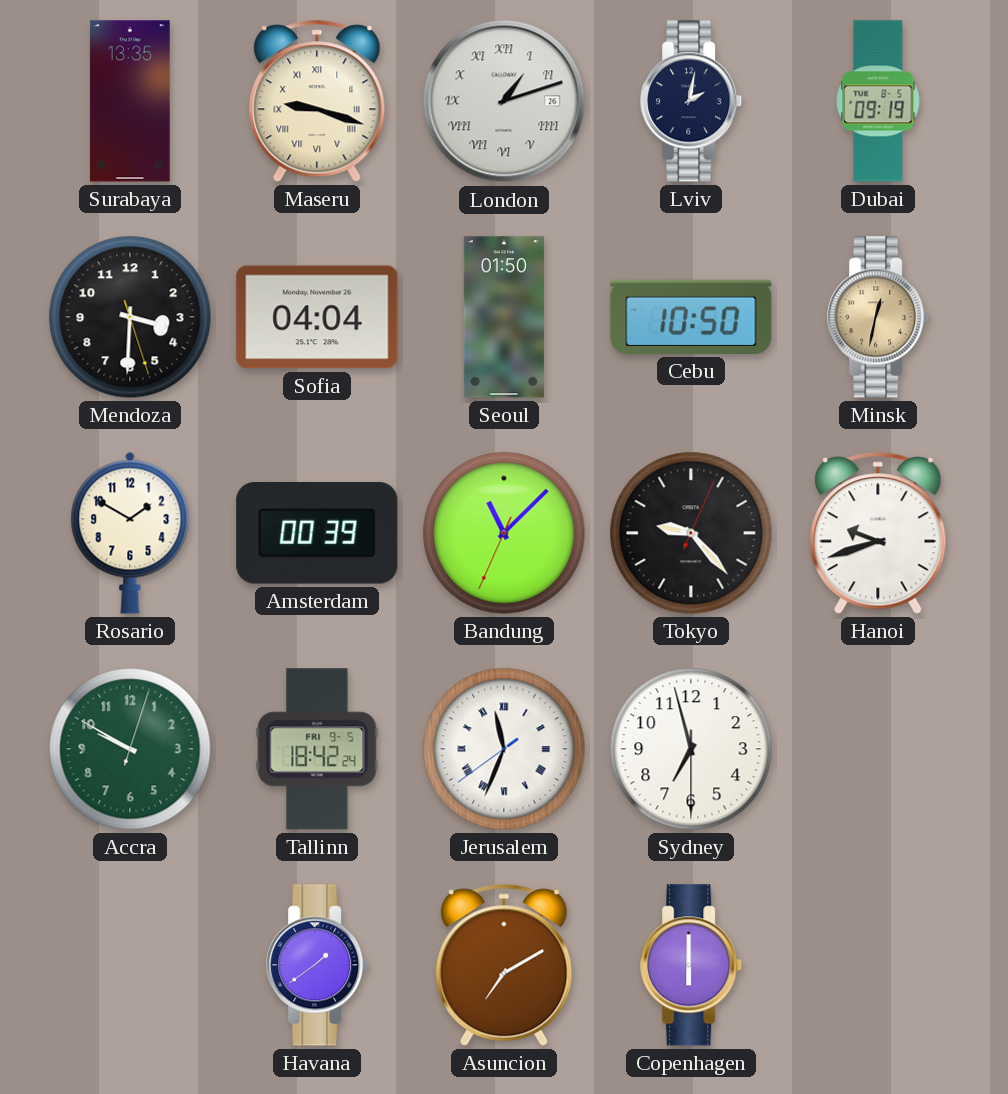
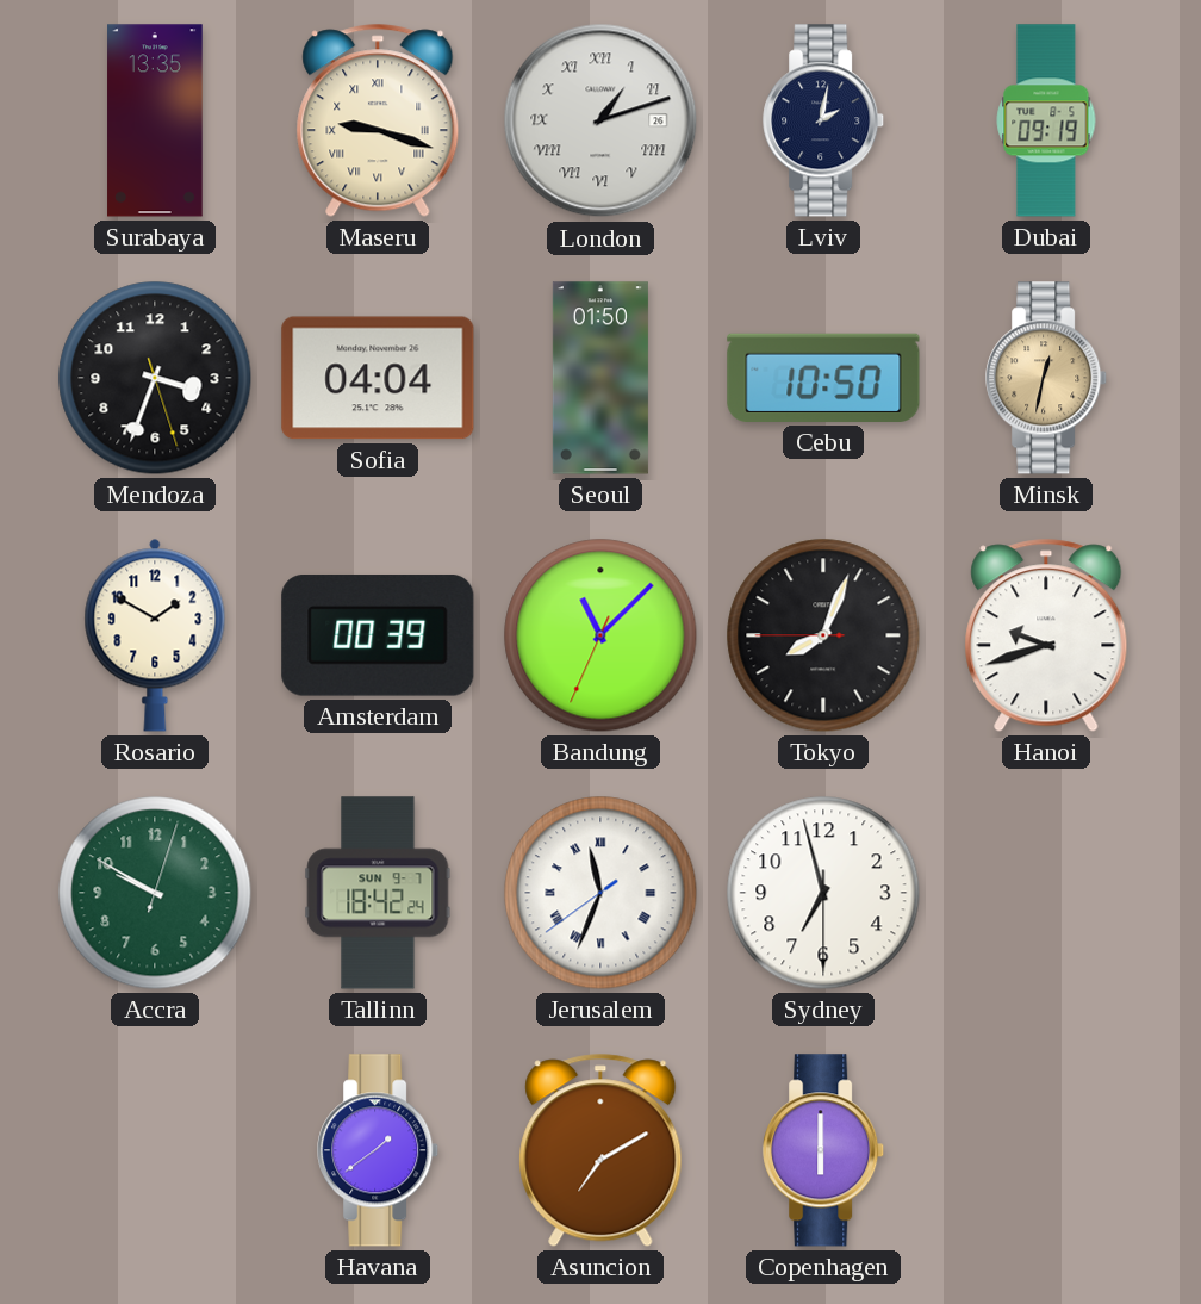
Mendoza: 3:30 -> 3:33 (155, 378)
Tokyo: 9:23 -> 8:03 (823, 635)
Tallinn date: FRI 9-5 -> SUN 9-7 (378, 893)
